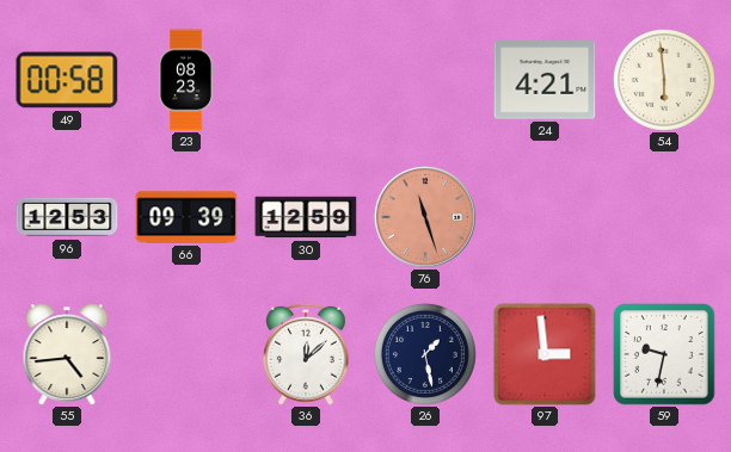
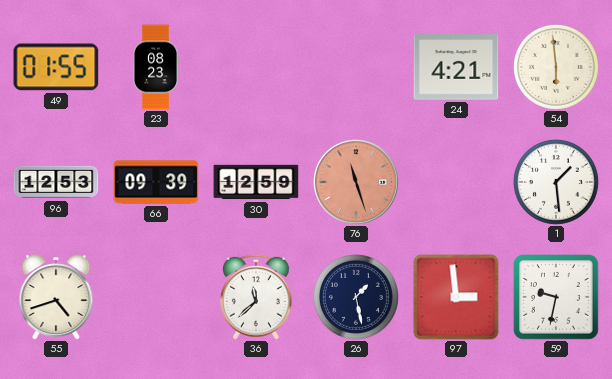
49: 00:58 -> 01:55 (56, 67)
1: none -> 1:29 (556, 182)
55: 4:44 -> 4:42 (56, 297)
36: 12:08 -> 11:38 (256, 297)
